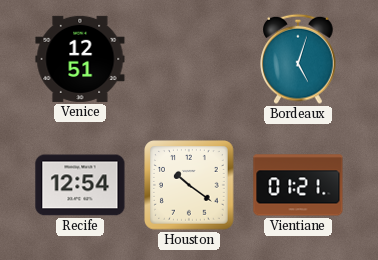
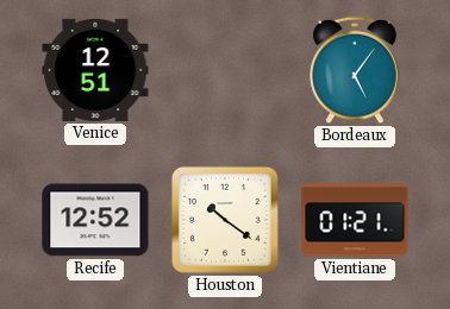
Bordeaux: 5:03 -> 5:06 (355, 70)
Recife: 12:54 -> 12:52 (95, 220)
